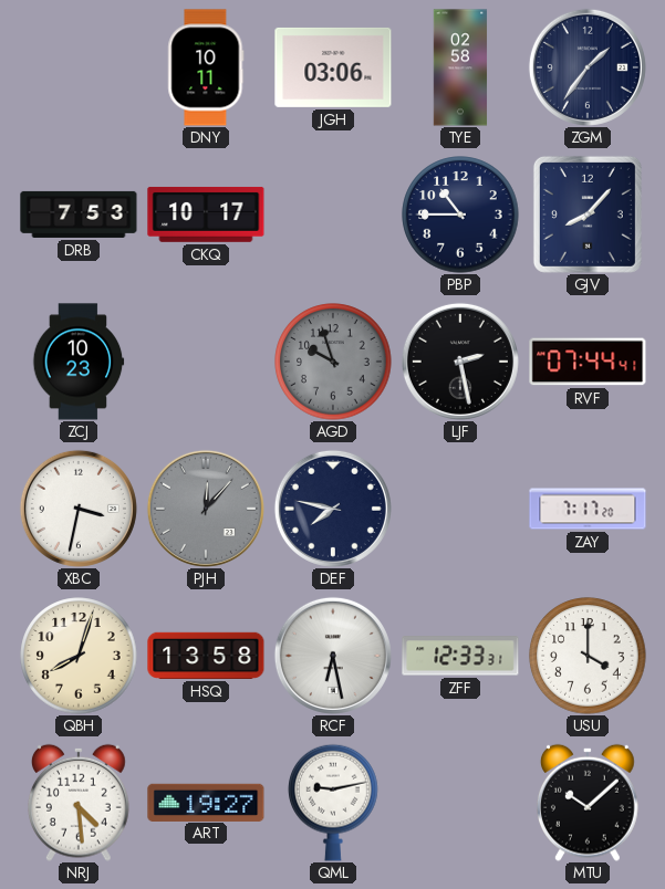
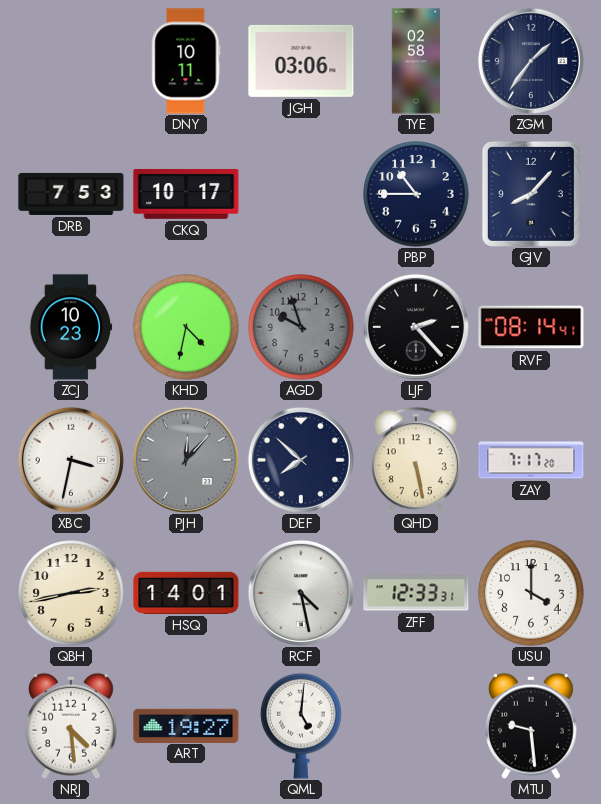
KHD: none -> 4:32 (186, 327)
LJF: 2:28 -> 2:23 (416, 327)
RVF: 07:44 -> 08:14 (531, 327)
DEF: 7:47 -> 7:52 (301, 460)
QHD: none -> 5:28 (416, 460)
QBH: 8:03 -> 2:43 (71, 593)
HSQ: 13:58 -> 14:01 (186, 593)
RCF: 6:28 -> 4:28 (301, 593)
QML: 9:13 -> 5:01 (301, 726)
MTU: 10:08 -> 9:29 (532, 726)
